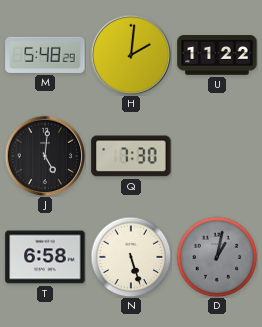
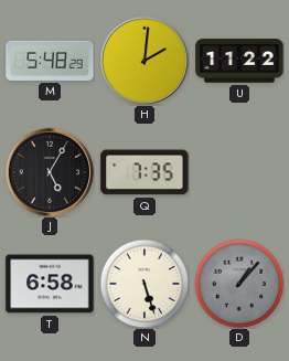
J: 5:01 -> 5:05 (50, 172)
Q: 7:30 -> 7:35 (144, 172)
D: 1:02 -> 1:07 (239, 284)
